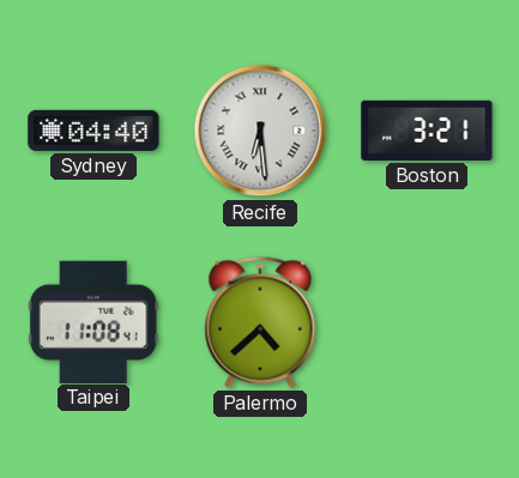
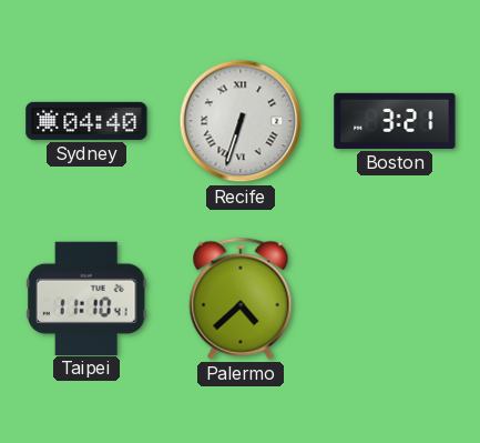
Recife: 6:29 -> 6:33 (241, 121)
Taipei: 11:08 -> 11:10 (86, 298)
